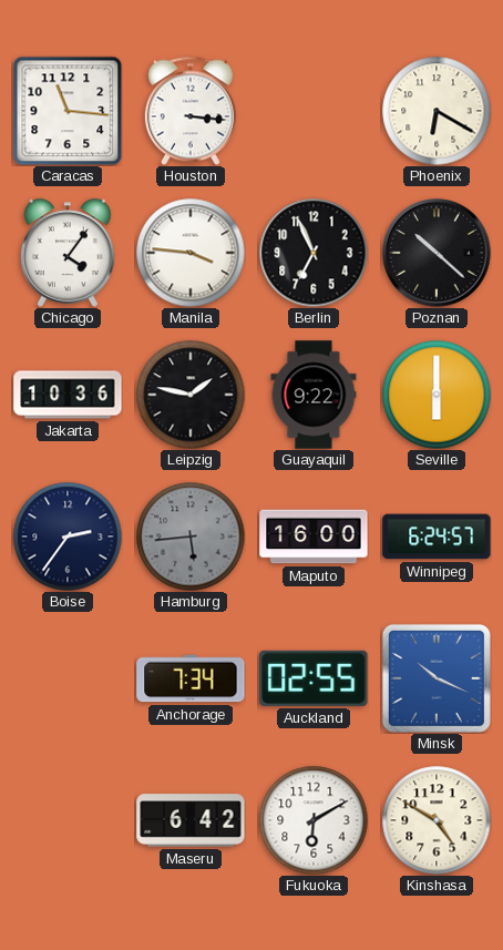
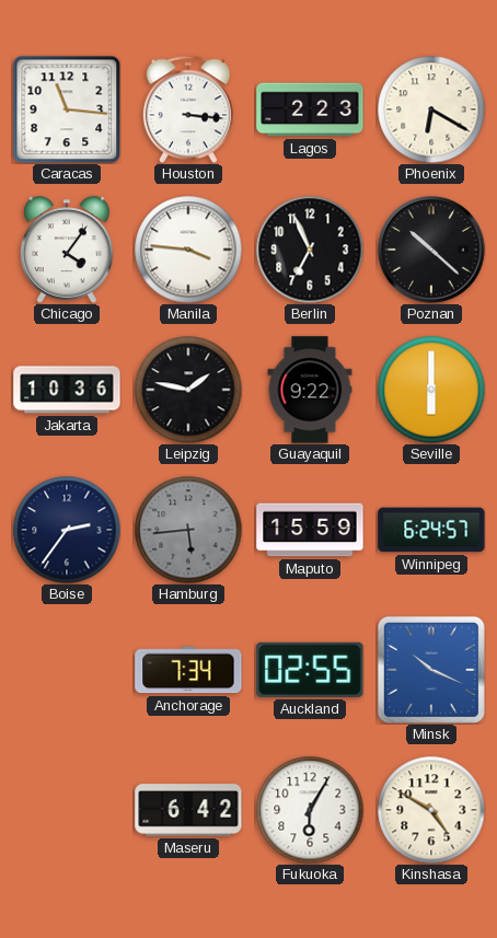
Lagos: none -> 2:23 (310, 109)
Maputo: 16:00 -> 15:59 (310, 530)
Fukuoka: 6:10 -> 6:05 (310, 810)
